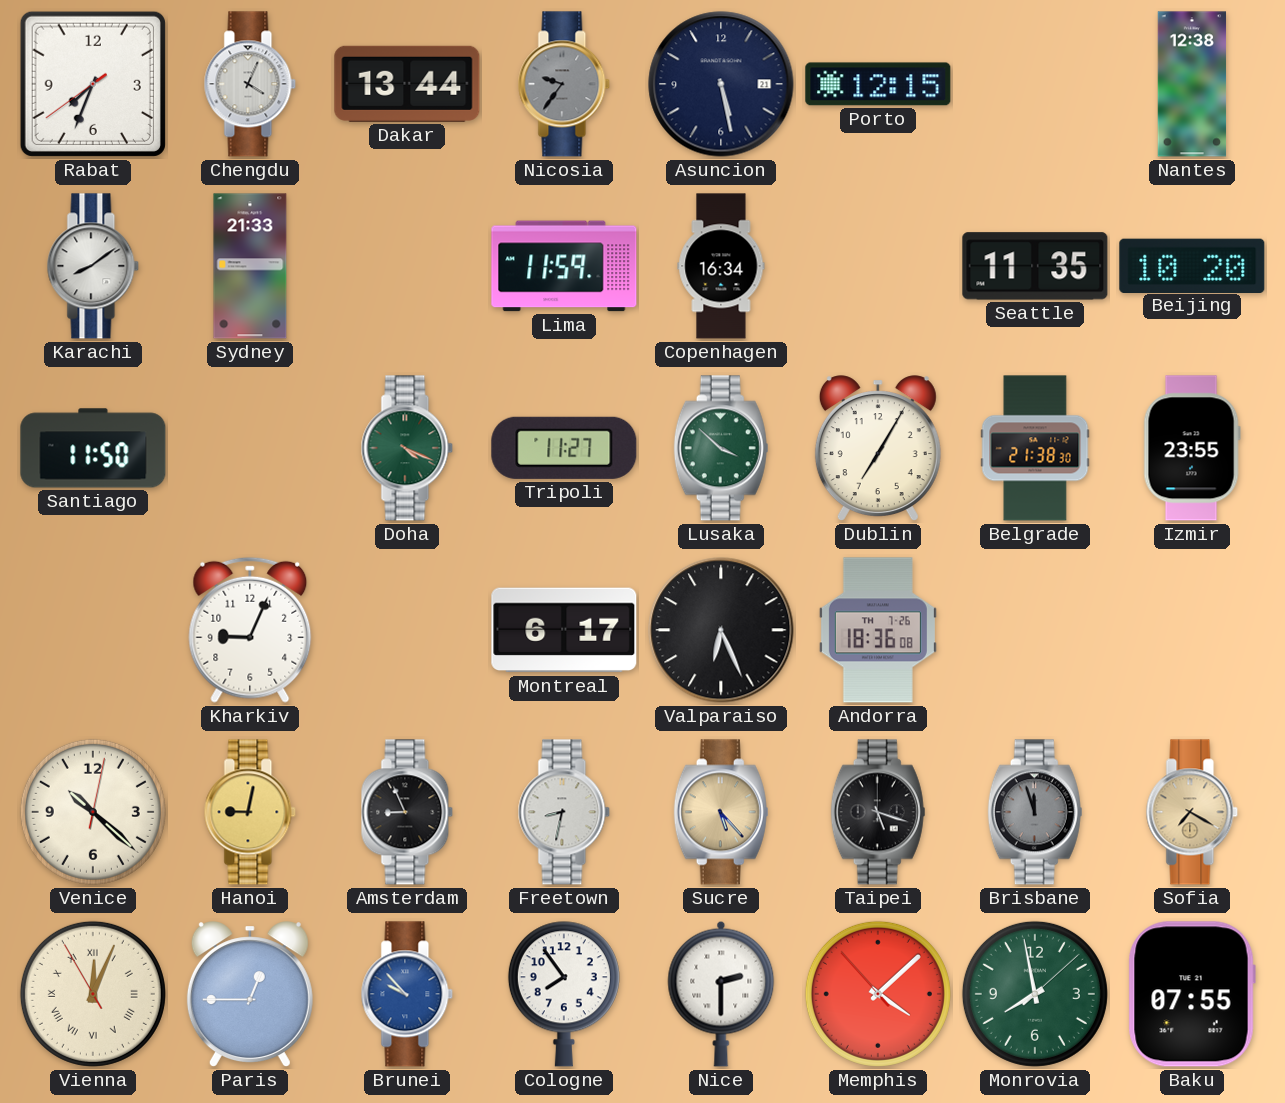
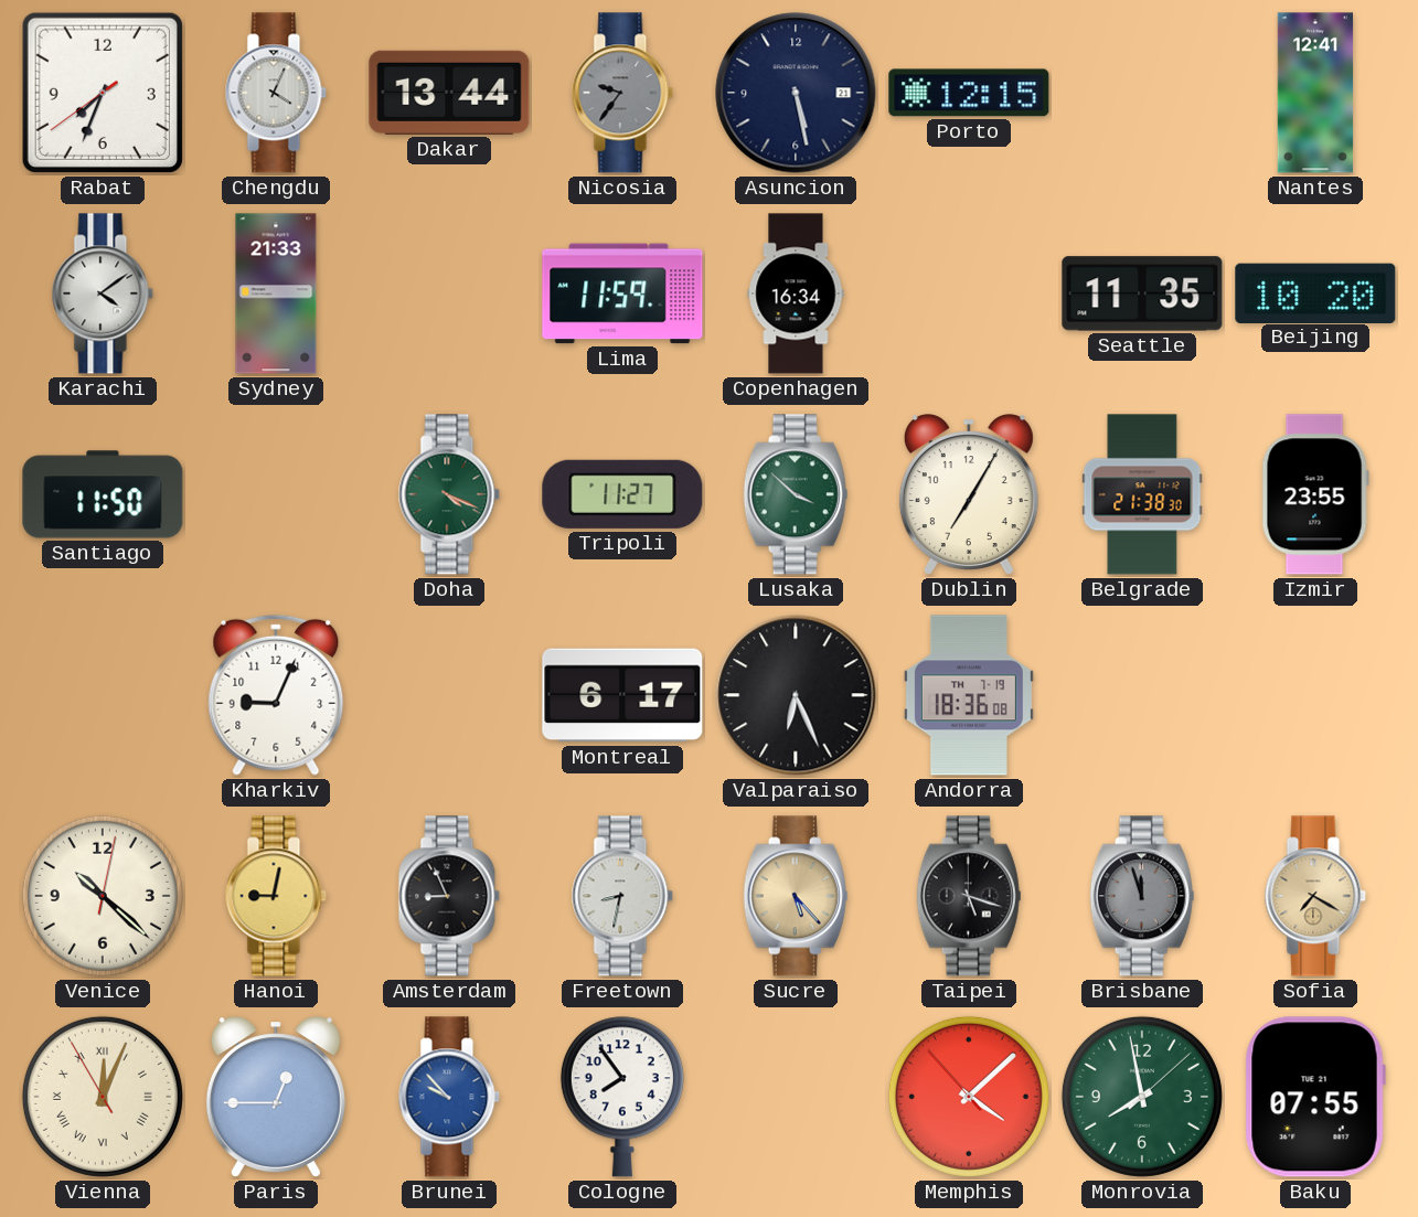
Nantes: 12:38 -> 12:41 (1315, 93)
Karachi: 8:09 -> 4:09 (103, 293)
Andorra date: TH 7-26 -> TH 7-19 (969, 695)
Nice: 2:30 -> none (721, 994)
